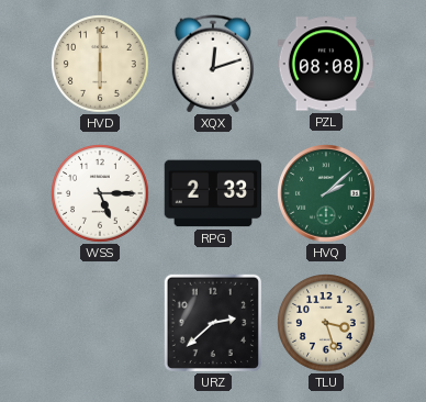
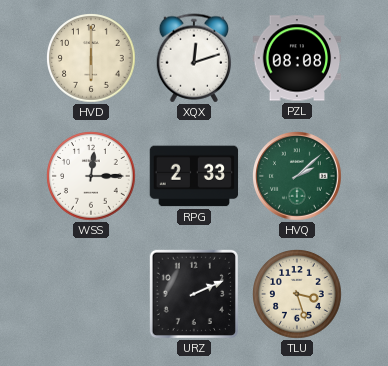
WSS: 5:15 -> 12:15 (91, 176)
URZ: 2:38 -> 2:11 (193, 293)
